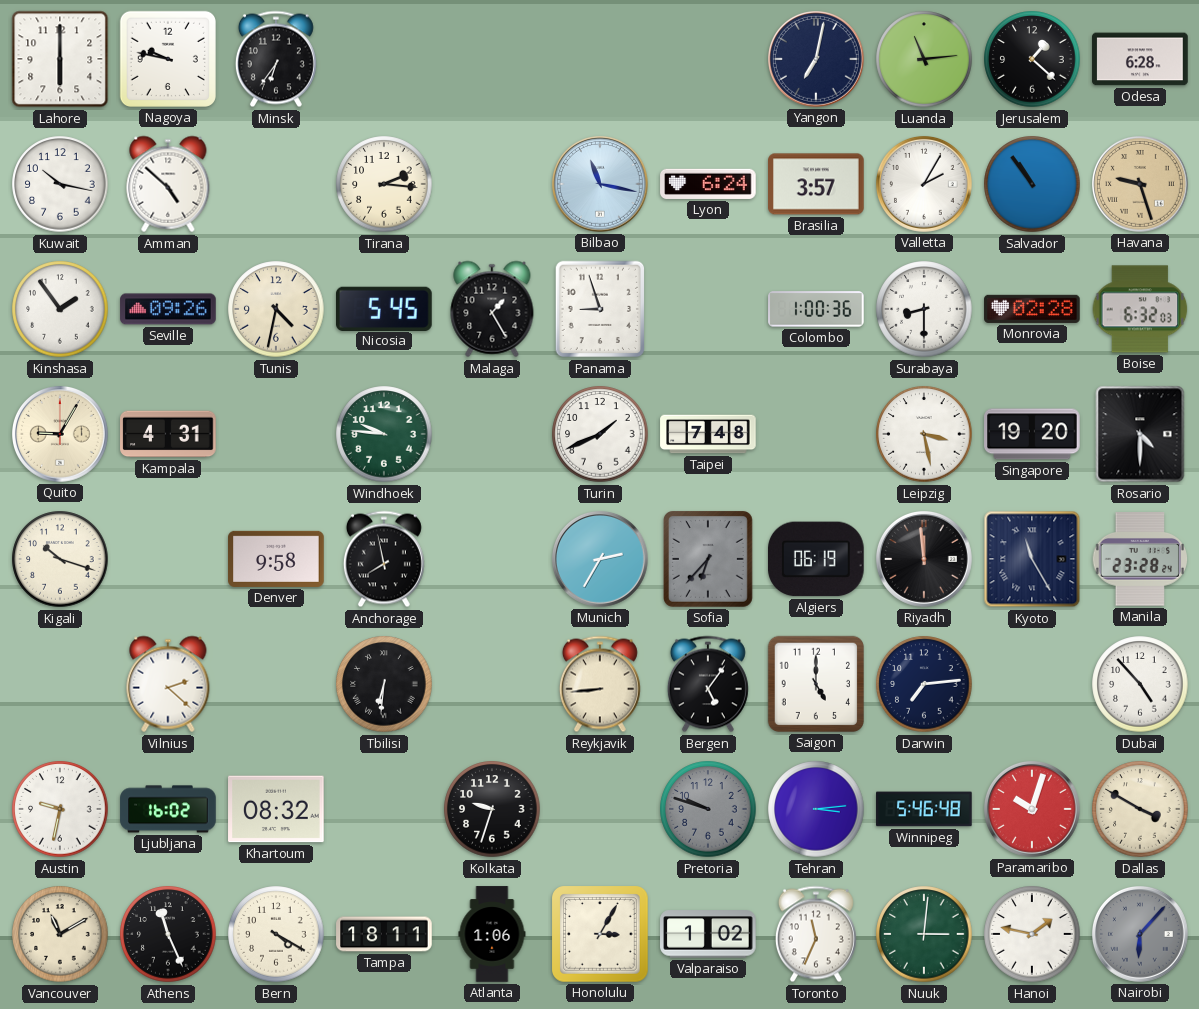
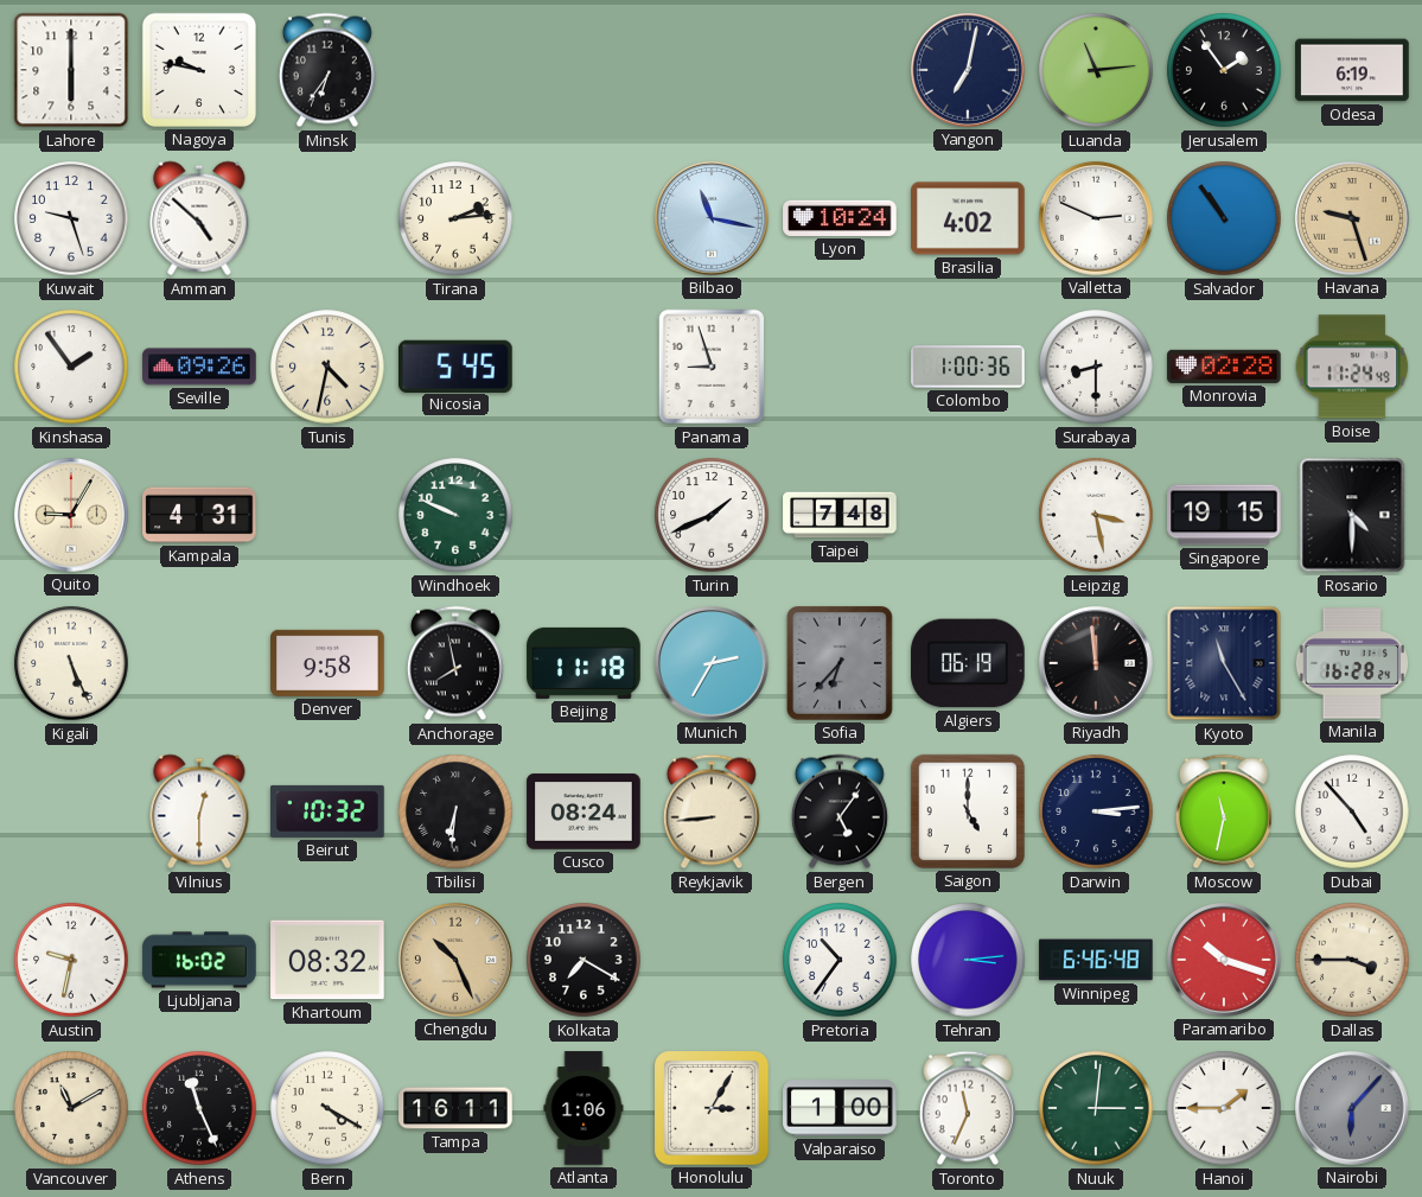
Jerusalem: 1:22 -> 1:54 (1224, 70)
Odesa: 6:28 -> 6:19 (1352, 70)
Kuwait: 10:17 -> 9:27 (71, 218)
Tirana: 2:16 -> 2:14 (455, 218)
Lyon: 6:24 -> 10:24 (840, 218)
Brasilia: 3:57 -> 4:02 (968, 218)
Valletta: 2:05 -> 2:49 (1097, 219)
Malaga: 1:25 -> none (492, 309)
Boise: 6:32 -> 11:24 (1352, 367)
Windhoek: 9:46 -> 9:49 (455, 515)
Singapore: 19:20 -> 19:15 (1224, 515)
Kigali: 10:18 -> 5:26 (71, 663)
Beijing: none -> 11:18 (584, 663)
Manila: 23:28 -> 16:28 (1352, 663)
Vilnius: 2:22 -> 12:30 (199, 811)
Beirut: none -> 10:32 (327, 811)
Cusco: none -> 08:24 (584, 811)
Darwin: 7:14 -> 3:14 (1096, 811)
Moscow: none -> 11:32 (1224, 811)
Chengdu: none -> 10:26 (457, 961)
Kolkata: 9:33 -> 7:20 (584, 960)
Pretoria: 9:48 -> 10:36 (840, 960)
Pretoria dial: grey -> white (840, 960)
Winnipeg: 5:46 -> 6:46 (1096, 960)
Paramaribo: 10:03 -> 10:18 (1225, 961)
Dallas: 3:50 -> 3:45 (1352, 960)
Tampa: 18:11 -> 16:11 (455, 1108)
Valparaiso: 1:02 -> 1:00 (840, 1108)
Hanoi: 1:47 -> 1:45 (1224, 1108)
